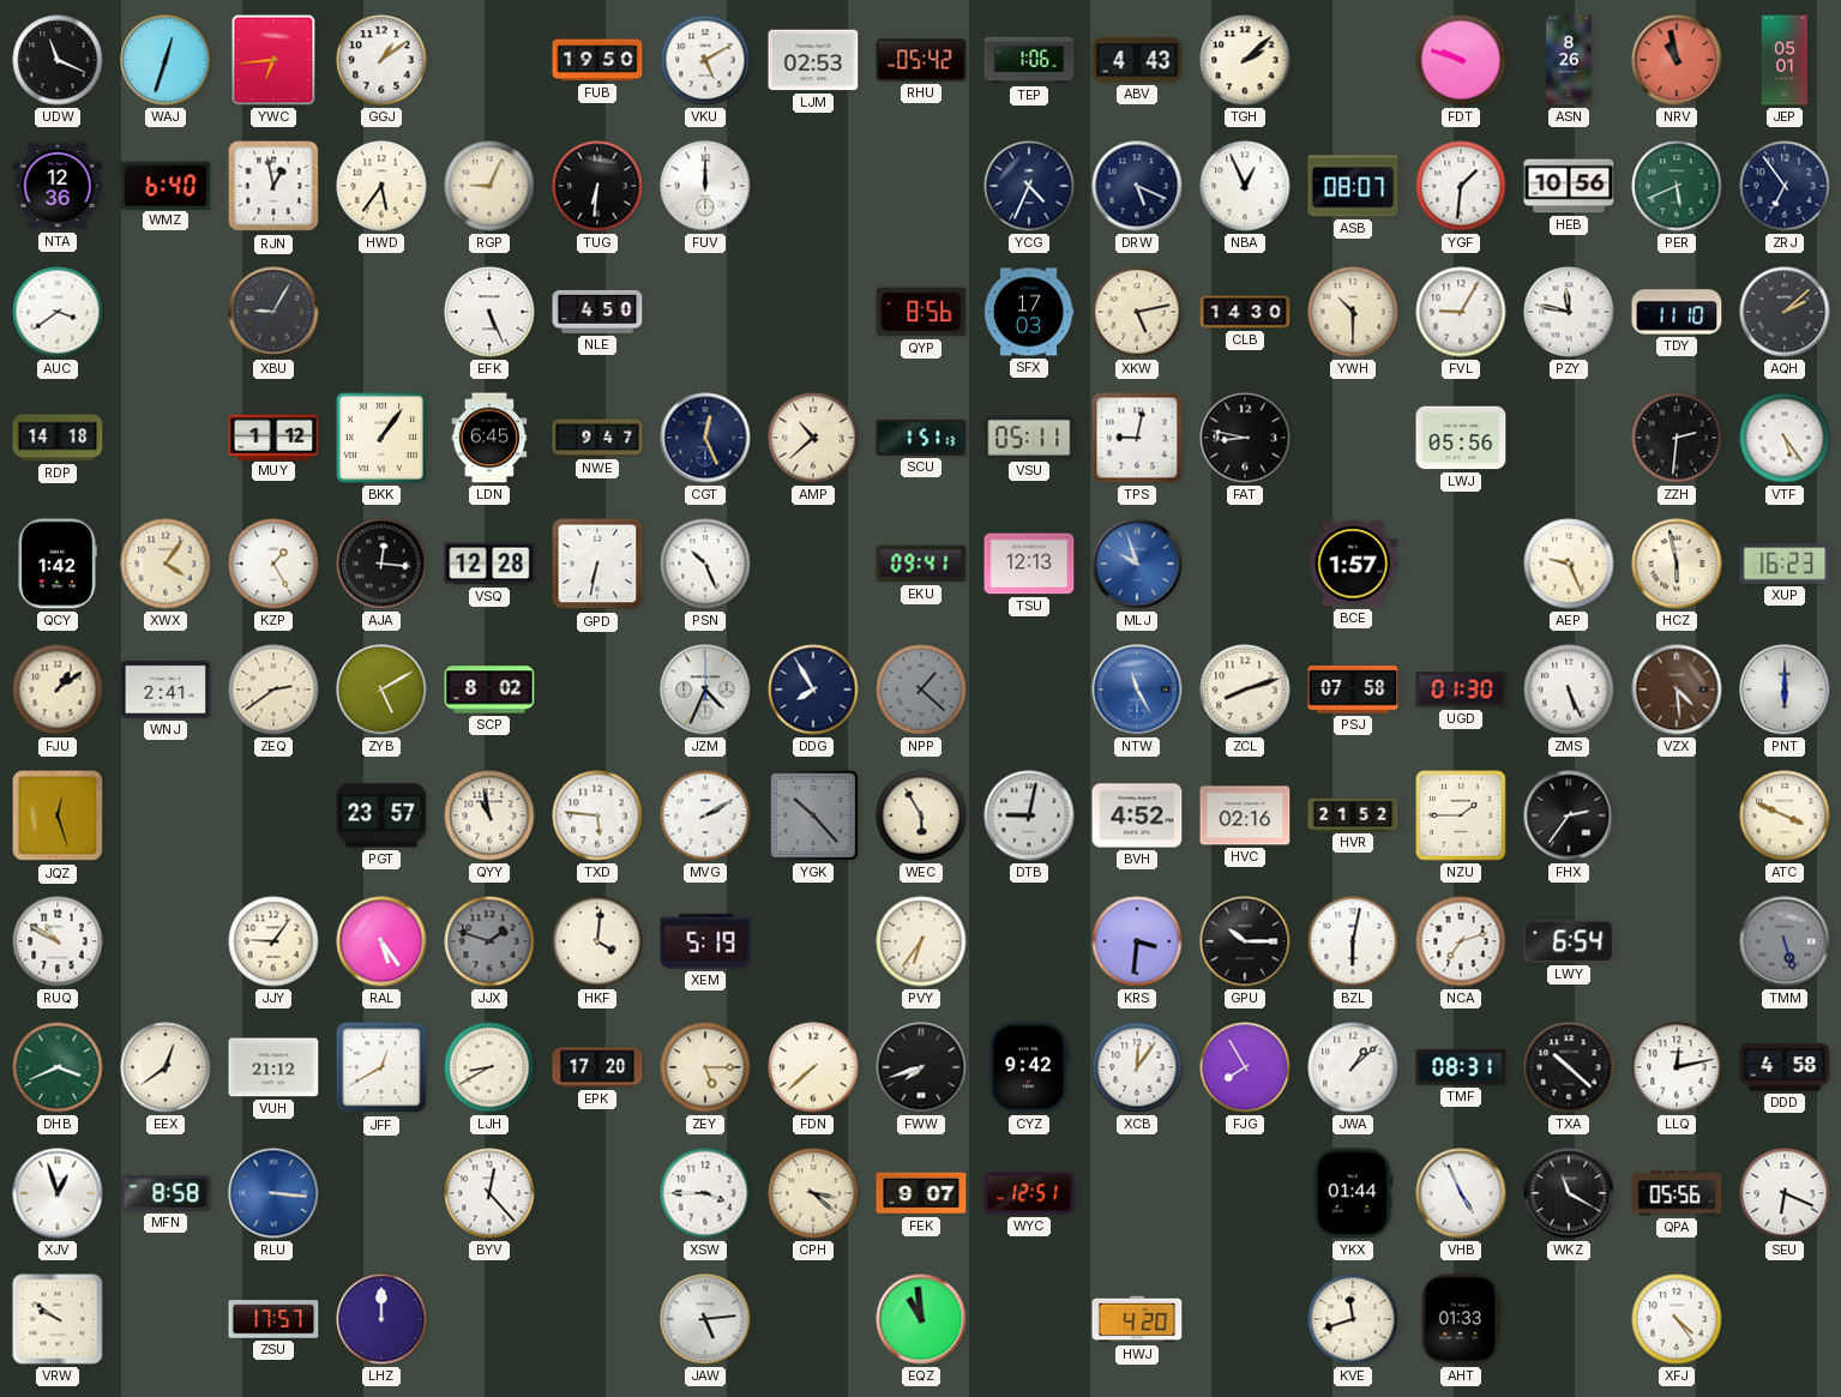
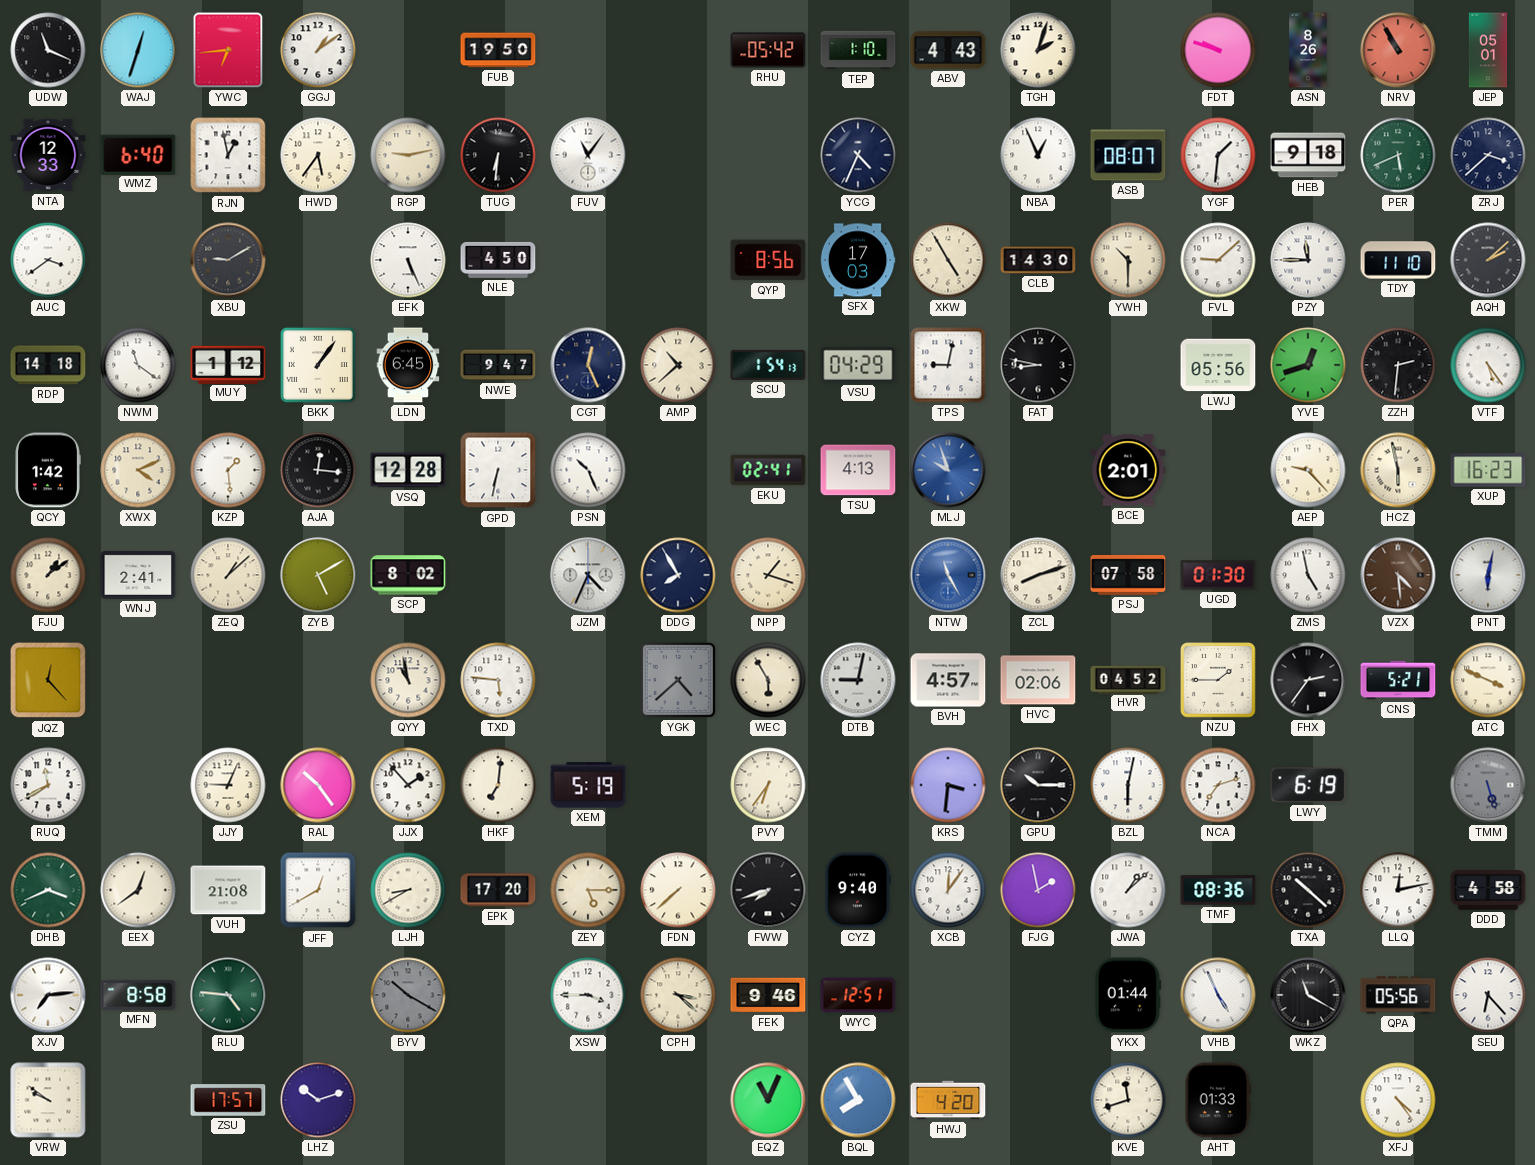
VKU: 5:10 -> none (705, 60)
LJM: 02:53 -> none (813, 60)
TEP: 1:06 -> 1:10 (858, 50)
TGH: 2:08 -> 2:03 (1038, 50)
NRV: 10:58 -> 10:55 (1398, 50)
NTA: 12:36 -> 12:33 (48, 155)
RGP: 9:04 -> 9:13 (408, 155)
FUV: 12:00 -> 11:06 (588, 155)
DRW: 5:19 -> none (1137, 186)
HEB: 10:56 -> 9:18 (1308, 155)
ZRJ: 6:54 -> 3:38 (1488, 155)
XBU: 9:05 -> 9:10 (228, 260)
XKW: 5:13 -> 4:55 (948, 260)
FVL: 9:05 -> 9:08 (1218, 260)
PZY: 11:47 -> 11:45 (1308, 260)
NWM: none -> 11:21 (138, 365)
SCU: 1:51 -> 1:54 (768, 365)
VSU: 05:11 -> 04:29 (858, 365)
YVE: none -> 12:42 (1308, 365)
XWX: 4:06 -> 4:11 (138, 470)
KZP: 1:25 -> 1:29 (228, 470)
EKU: 09:41 -> 02:41 (768, 470)
TSU: 12:13 -> 4:13 (858, 470)
BCE: 1:57 -> 2:01 (1128, 470)
AEP: 9:26 -> 9:23 (1308, 470)
ZEQ: 2:39 -> 1:08 (228, 575)
NPP: 1:22 -> 1:18 (768, 575)
NPP dial: grey -> cream (768, 575)
ZMS: 5:26 -> 4:58 (1308, 575)
PNT: 6:00 -> 6:02 (1488, 575)
JQZ: 12:27 -> 12:23 (48, 680)
PGT: 23:57 -> none (381, 815)
MVG: 2:10 -> none (705, 815)
YGK: 10:23 -> 4:38 (678, 680)
BVH: 4:52 -> 4:57 (948, 680)
HVC: 02:16 -> 02:06 (1038, 680)
HVR: 21:52 -> 04:52 (1128, 679)
CNS: none -> 5:21 (1398, 680)
RUQ: 10:50 -> 11:40 (48, 785)
JJY: 9:06 -> 9:04 (228, 785)
RAL: 5:24 -> 10:24 (318, 785)
JJX: 1:48 -> 1:53 (408, 785)
JJX dial: grey -> white (408, 785)
HKF: 4:01 -> 7:01 (498, 785)
LWY: 6:54 -> 6:19 (1308, 785)
VUH: 21:12 -> 21:08 (228, 890)
CYZ: 9:42 -> 9:40 (858, 890)
FJG: 7:55 -> 1:58 (1038, 890)
TMF: 08:31 -> 08:36 (1218, 890)
XJV: 12:57 -> 7:14 (48, 995)
RLU: 3:16 -> 4:46 (228, 995)
RLU dial: blue -> green (228, 995)
BYV: 12:23 -> 10:20 (408, 995)
BYV dial: white -> grey (408, 995)
FEK: 9:07 -> 9:46 (768, 995)
SEU: 6:19 -> 6:23 (1488, 995)
LHZ: 12:00 -> 10:12 (318, 1100)
JAW: 5:14 -> none (705, 1319)
EQZ: 10:59 -> 11:04 (768, 1100)
BQL: none -> 7:55 (858, 1100)
